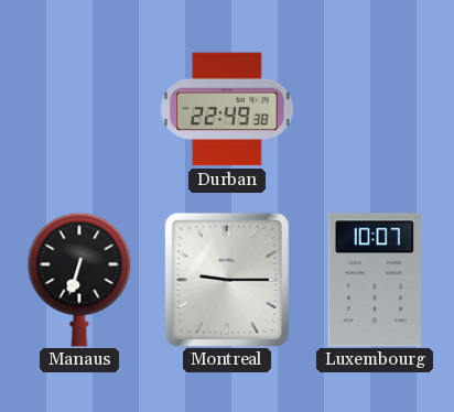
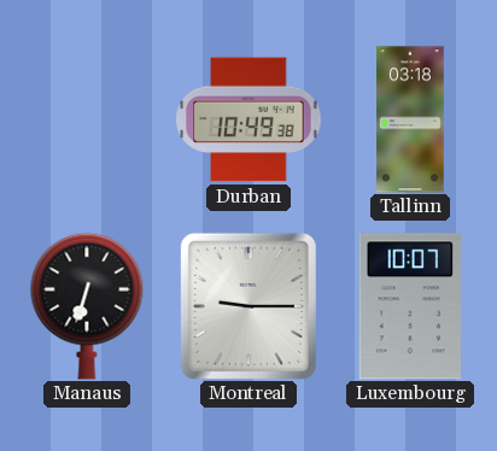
Durban: 22:49 -> 10:49 (248, 119)
Tallinn: none -> 03:18 (410, 119)
